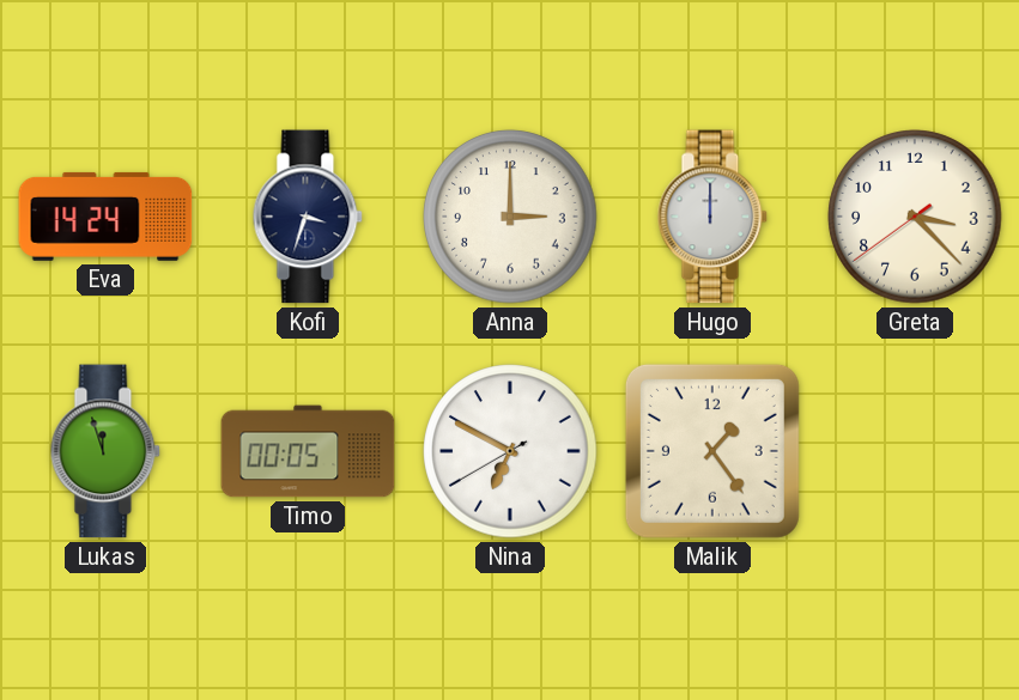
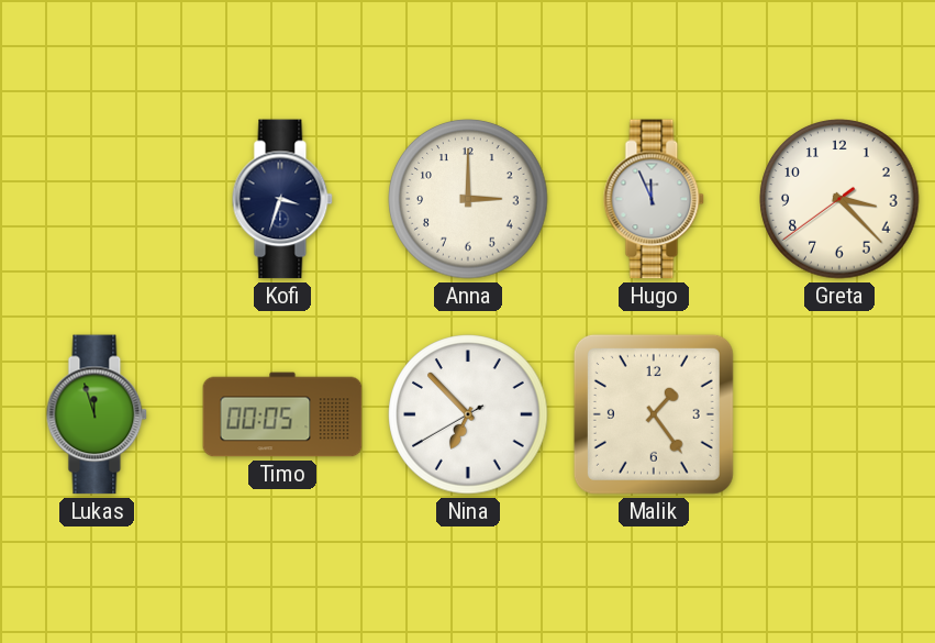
Eva: 14:24 -> none (105, 217)
Hugo: 12:00 -> 11:56 (654, 199)
Nina: 6:49 -> 6:52 (468, 414)
